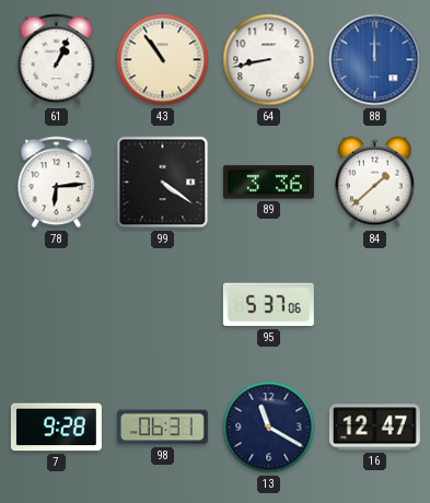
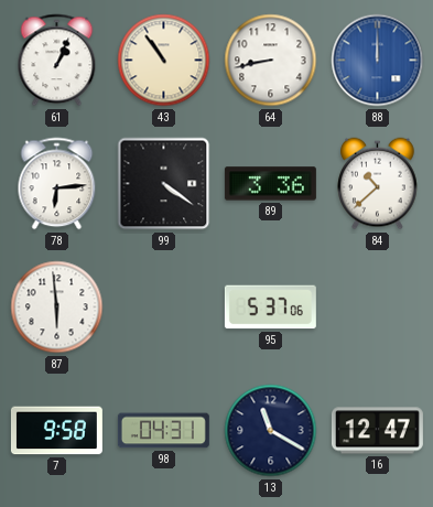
84: 1:38 -> 10:38 (378, 184)
87: none -> 5:59 (57, 308)
7: 9:28 -> 9:58 (56, 431)
98: 06:31 -> 04:31 (163, 431)
